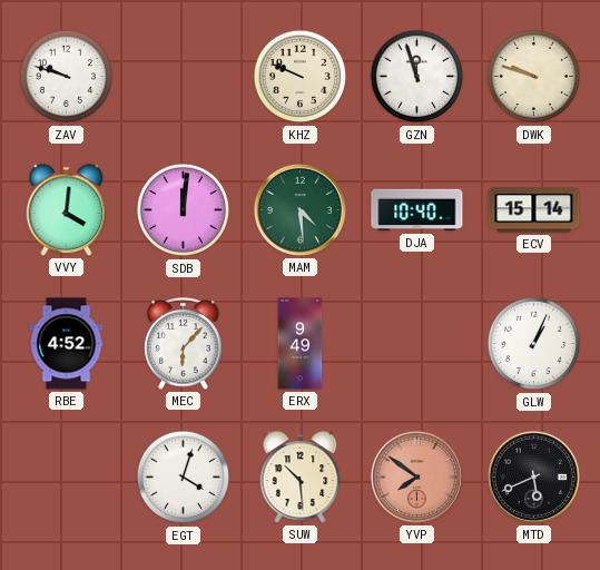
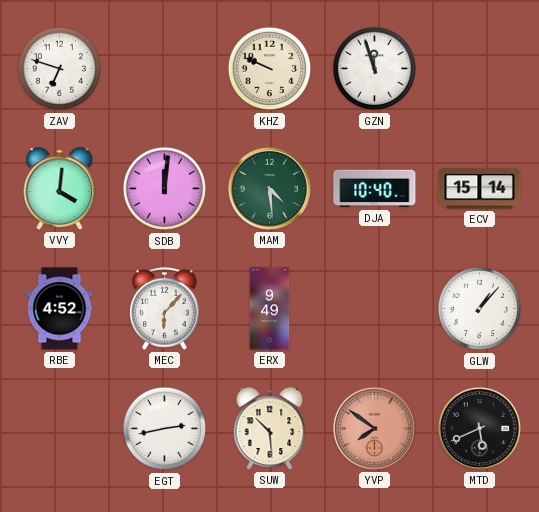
ZAV: 9:48 -> 6:48 (60, 69)
DWK: 9:48 -> none (534, 77)
GLW: 1:04 -> 1:07 (480, 309)
EGT: 4:03 -> 2:43 (165, 429)
